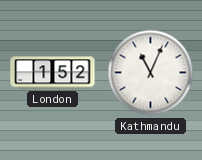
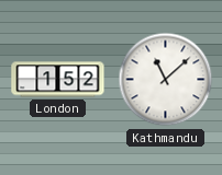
Kathmandu: 11:04 -> 11:08 (166, 80)
